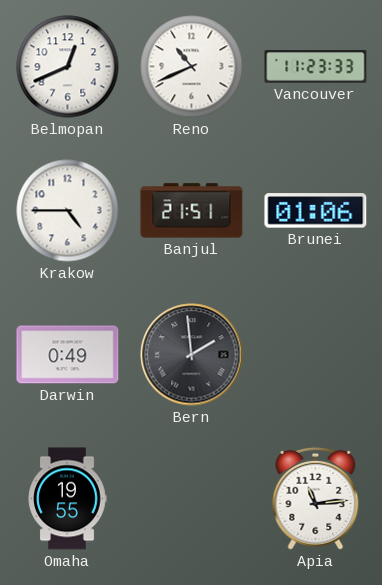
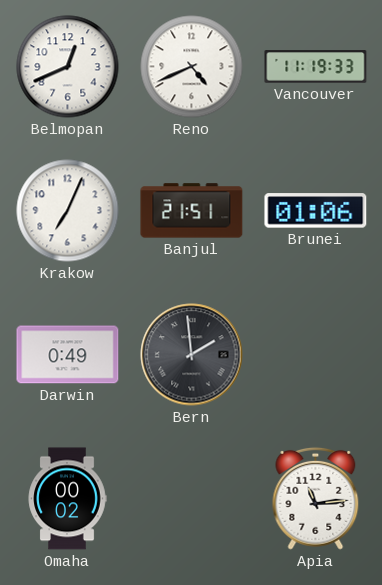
Reno: 10:41 -> 4:41 (192, 67)
Vancouver: 11:23 -> 11:19 (316, 67)
Krakow: 4:45 -> 7:04 (68, 211)
Omaha: 19:55 -> 00:02 (67, 499)
